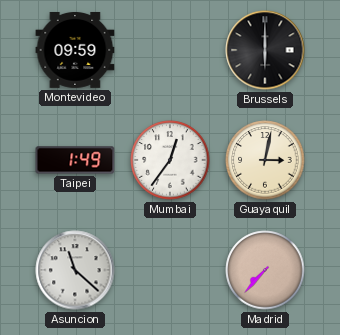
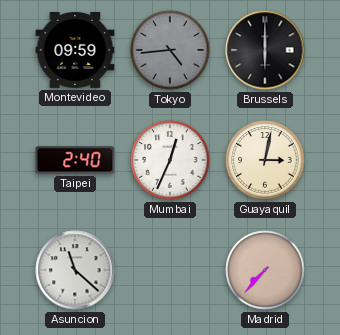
Tokyo: none -> 4:44 (170, 50)
Taipei: 1:49 -> 2:40 (75, 160)
Mumbai: 12:36 -> 12:34 (170, 160)
